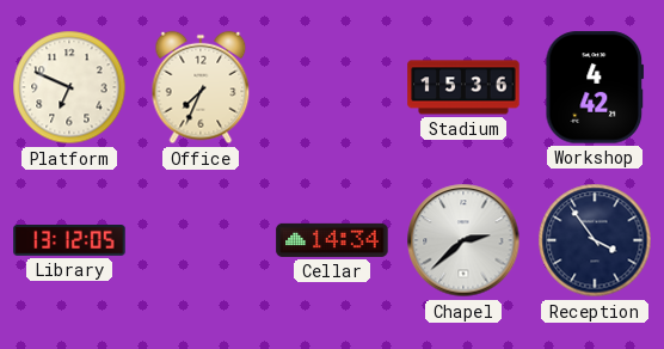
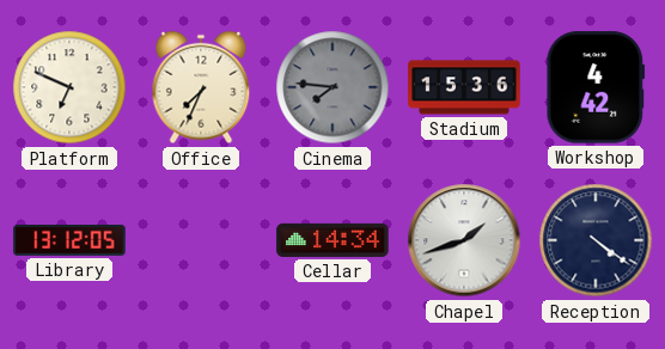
Cinema: none -> 7:46 (332, 87)
Chapel: 2:38 -> 1:42 (464, 240)
Reception: 3:54 -> 4:21 (596, 240)
